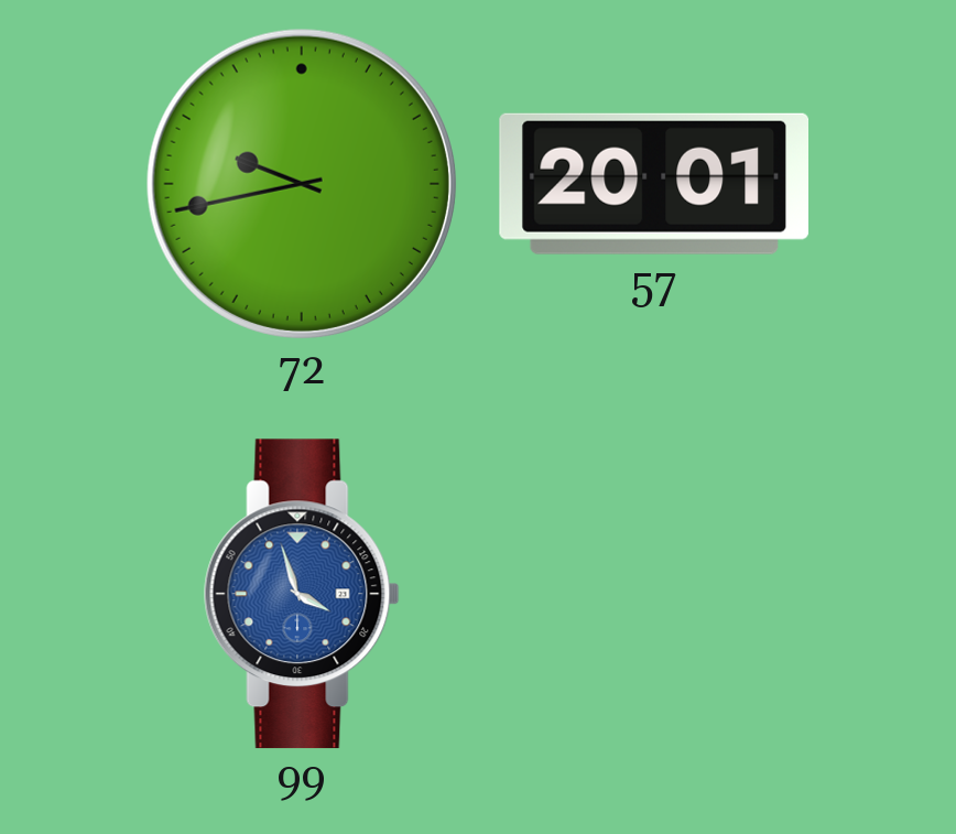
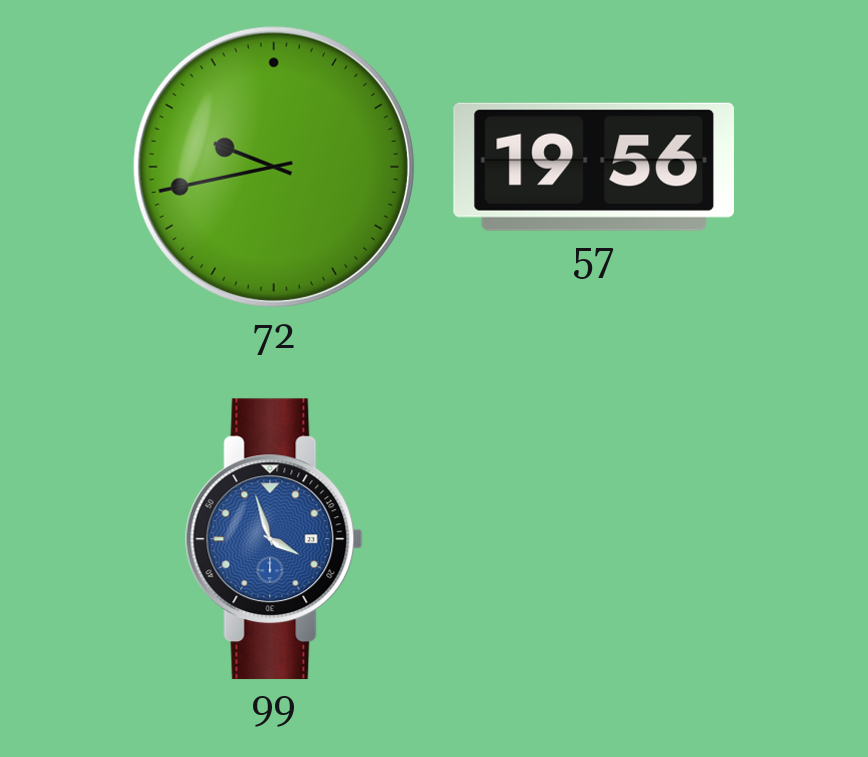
57: 20:01 -> 19:56 (594, 167)
